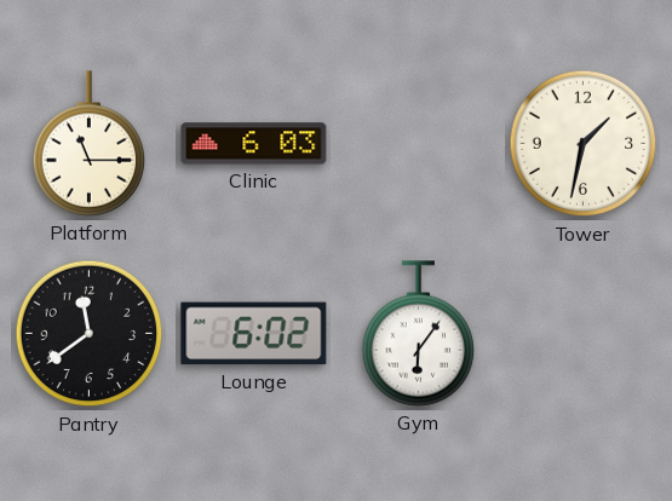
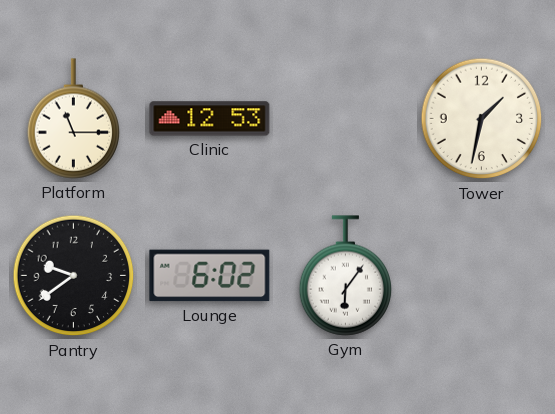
Clinic: 6:03 -> 12:53 (210, 119)
Pantry: 11:39 -> 9:39 (74, 276)
